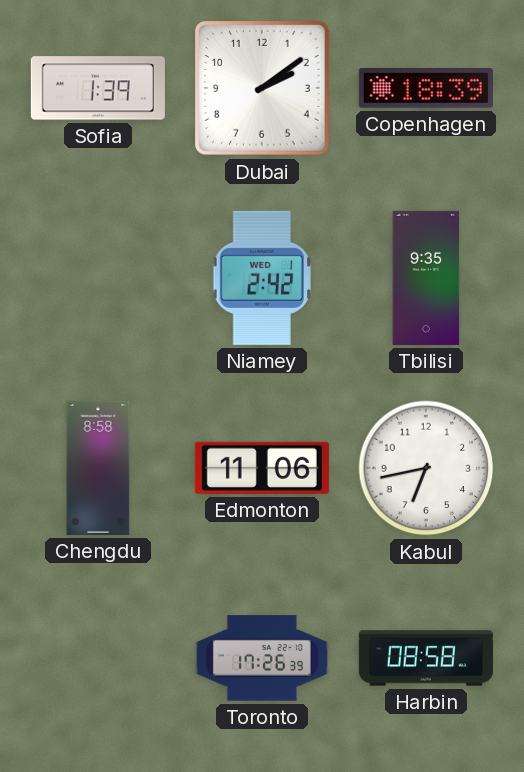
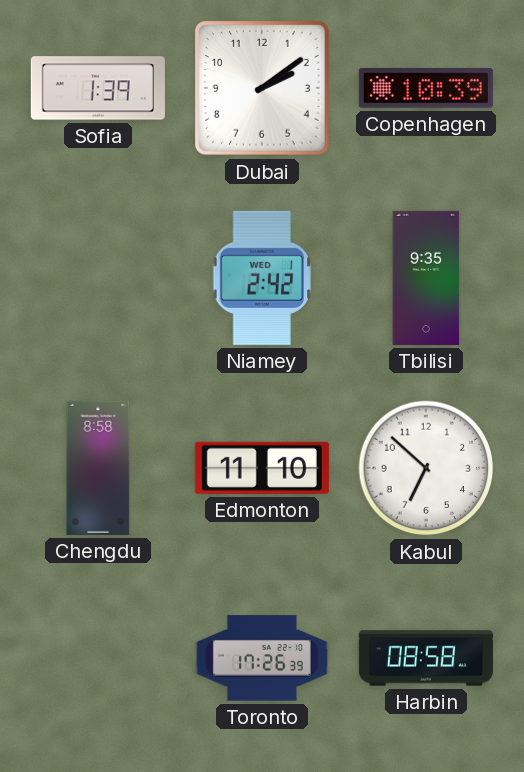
Copenhagen: 18:39 -> 10:39 (426, 88)
Edmonton: 11:06 -> 11:10 (262, 468)
Kabul: 6:43 -> 6:52 (426, 468)
